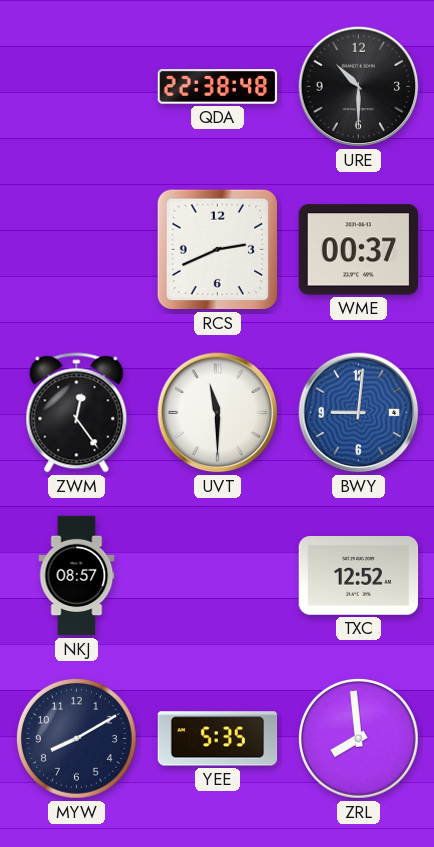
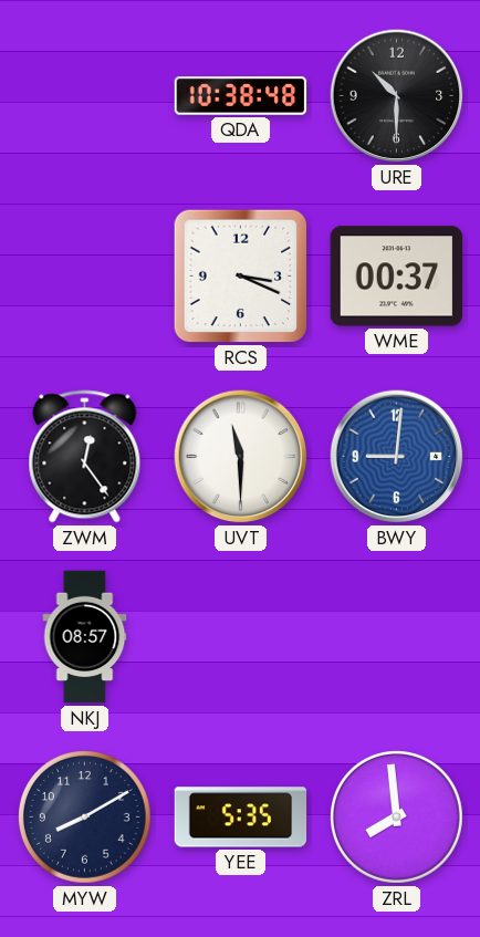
QDA: 22:38 -> 10:38 (241, 96)
RCS: 2:41 -> 3:19 (241, 277)
TXC: 12:52 -> none (359, 576)
